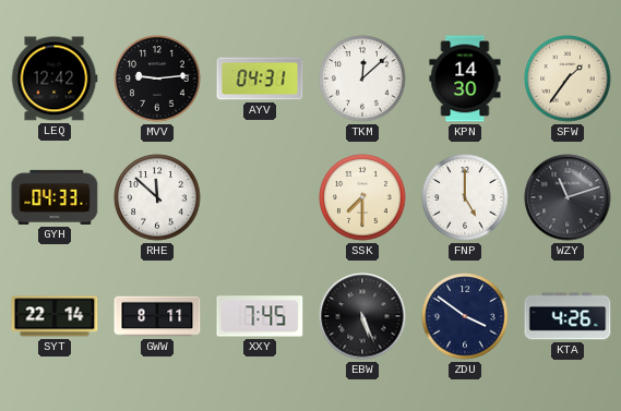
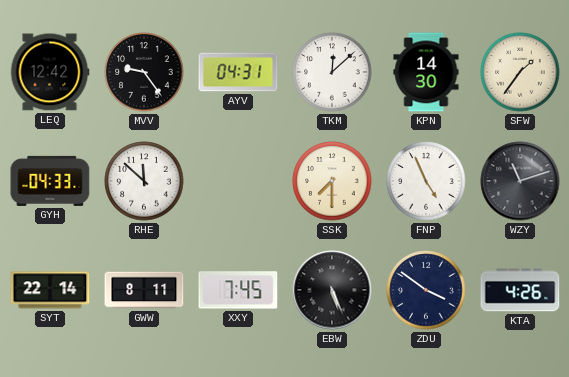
MVV: 9:14 -> 9:24 (144, 72)
FNP: 5:00 -> 4:56 (426, 181)
